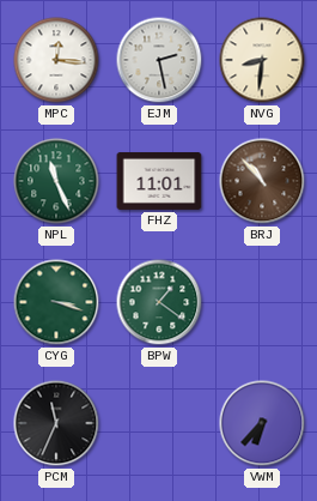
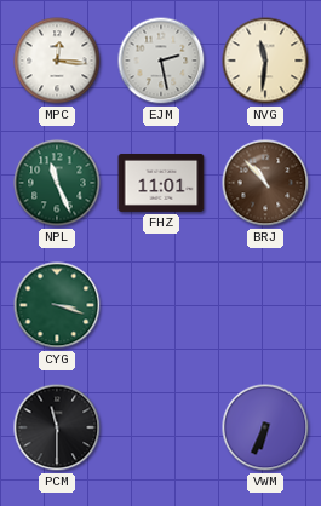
NVG: 8:31 -> 11:31 (265, 61)
BPW: 1:21 -> none (159, 302)
PCM: 11:34 -> 11:30 (57, 427)
VWM: 6:37 -> 6:34 (265, 427)
